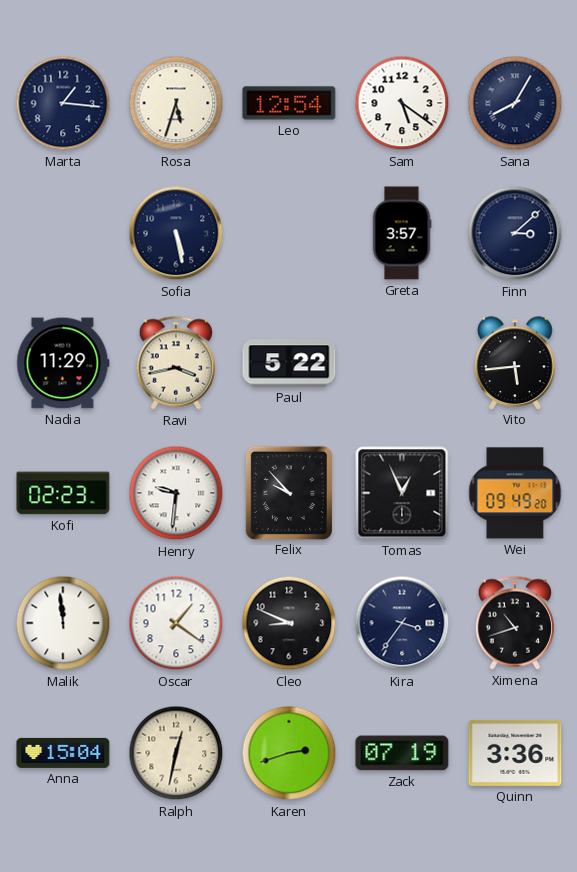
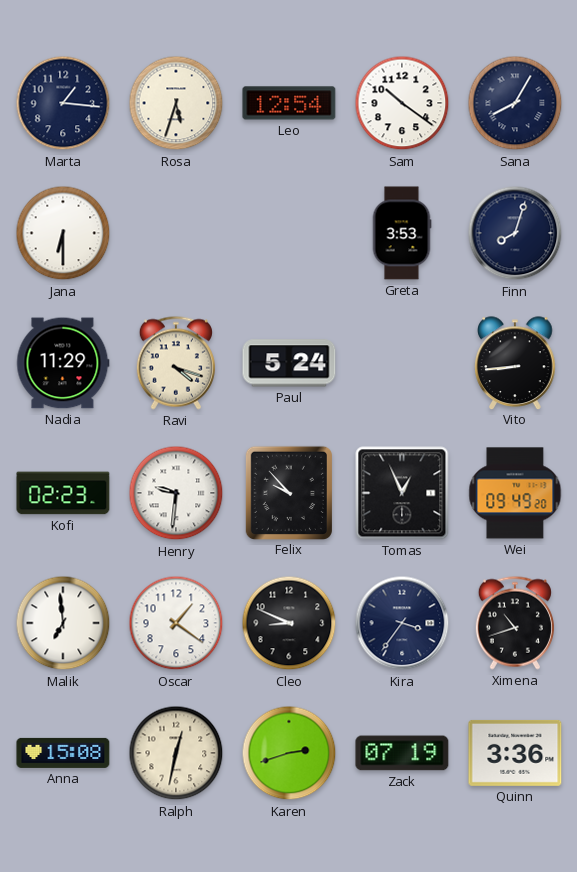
Sam: 5:21 -> 10:21 (402, 103)
Jana: none -> 6:30 (63, 233)
Sofia: 5:28 -> none (176, 233)
Greta: 3:57 -> 3:53 (402, 233)
Finn: 3:08 -> 8:03 (515, 233)
Ravi: 3:43 -> 4:18 (176, 363)
Paul: 5:22 -> 5:24 (289, 363)
Vito: 5:44 -> 8:44 (515, 363)
Malik: 11:59 -> 6:59 (63, 623)
Anna: 15:04 -> 15:08 (63, 753)
